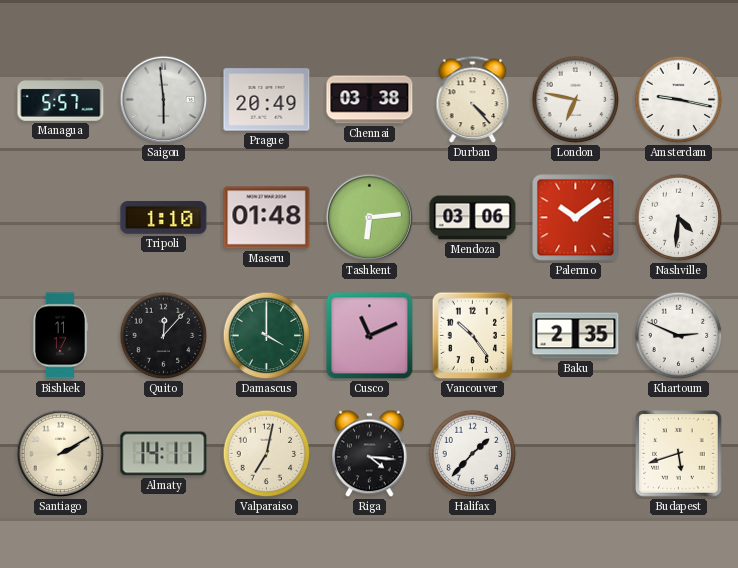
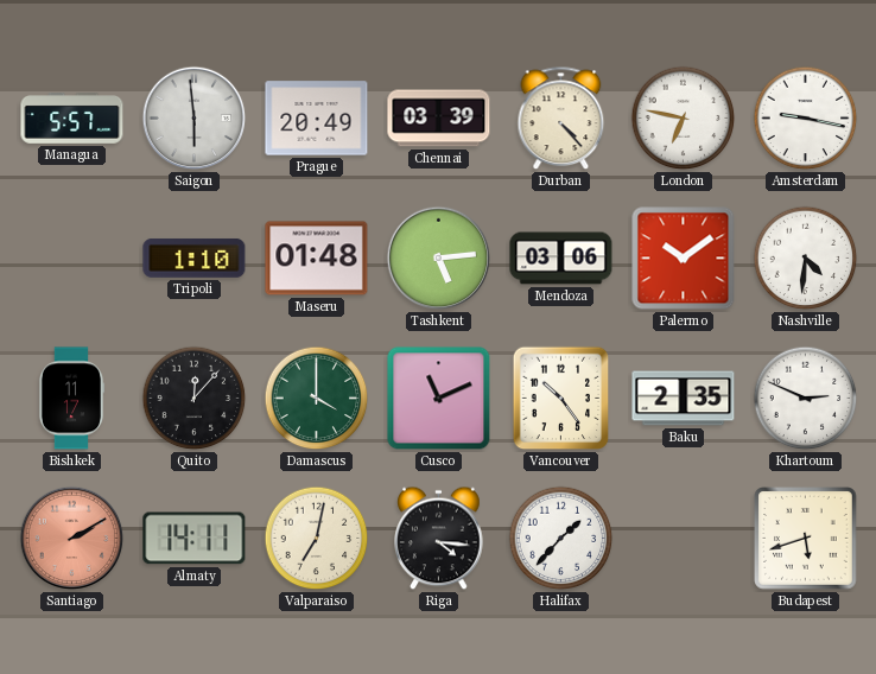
Chennai: 03:38 -> 03:39 (439, 119)
Tashkent: 6:14 -> 5:14 (439, 259)
Santiago dial: cream -> salmon (72, 539)
